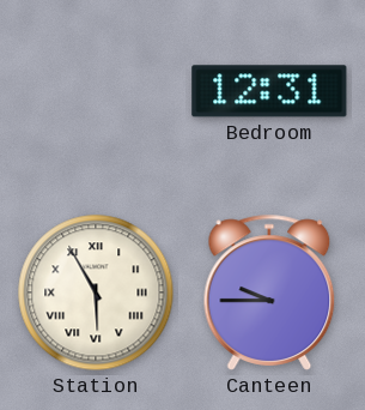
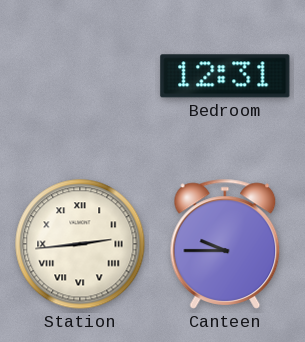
Station: 5:55 -> 2:44 (80, 244)
